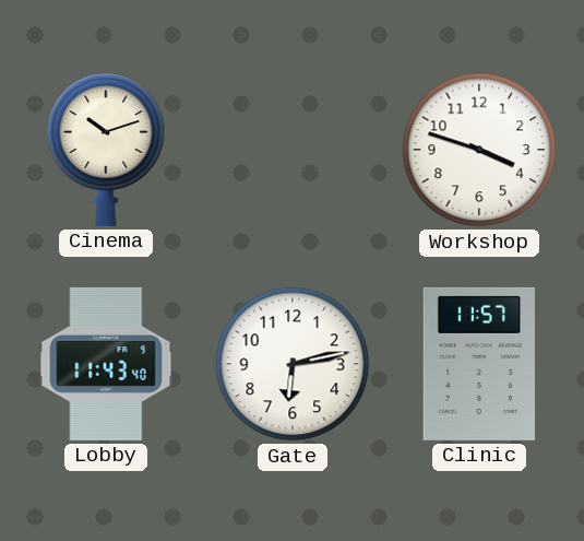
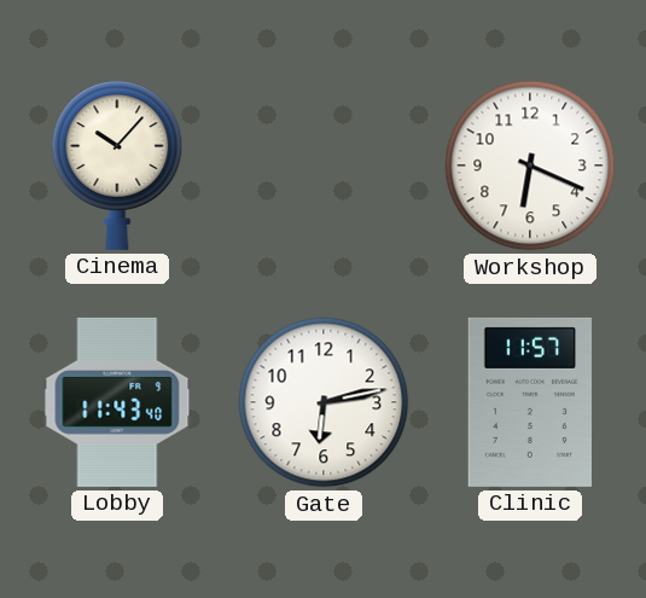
Cinema: 10:12 -> 10:07 (117, 166)
Workshop: 3:48 -> 6:19 (530, 166)
